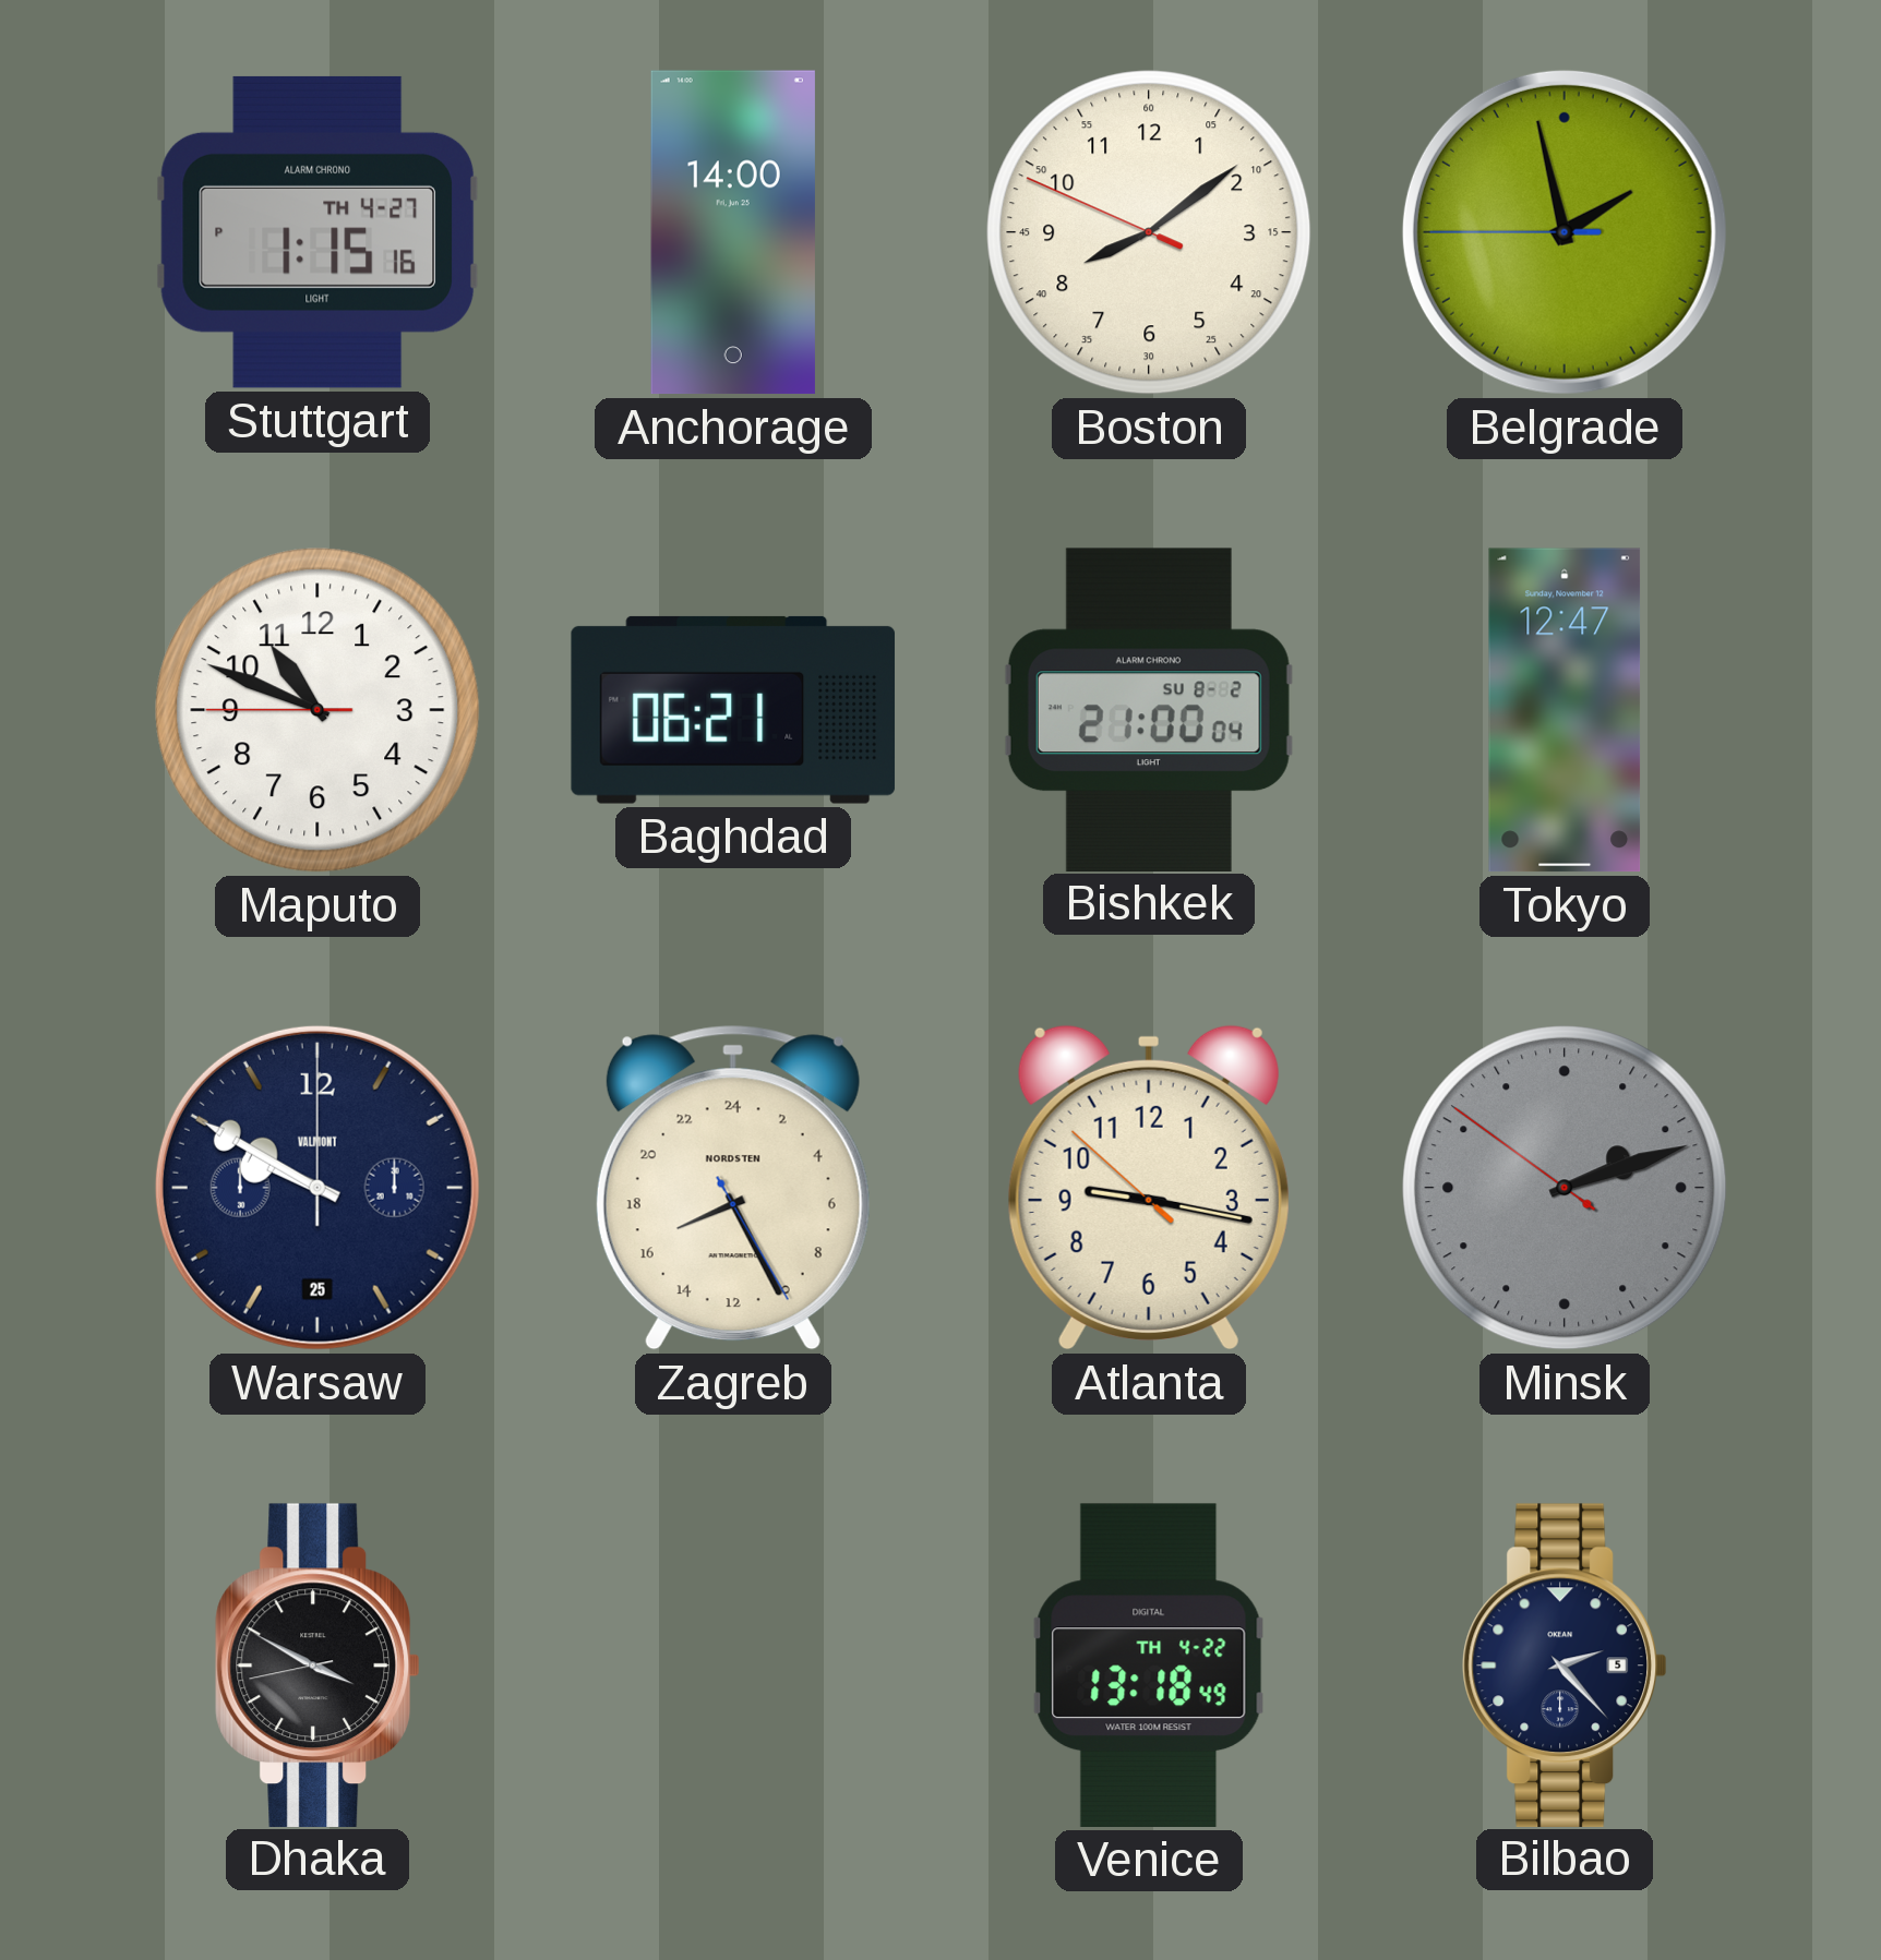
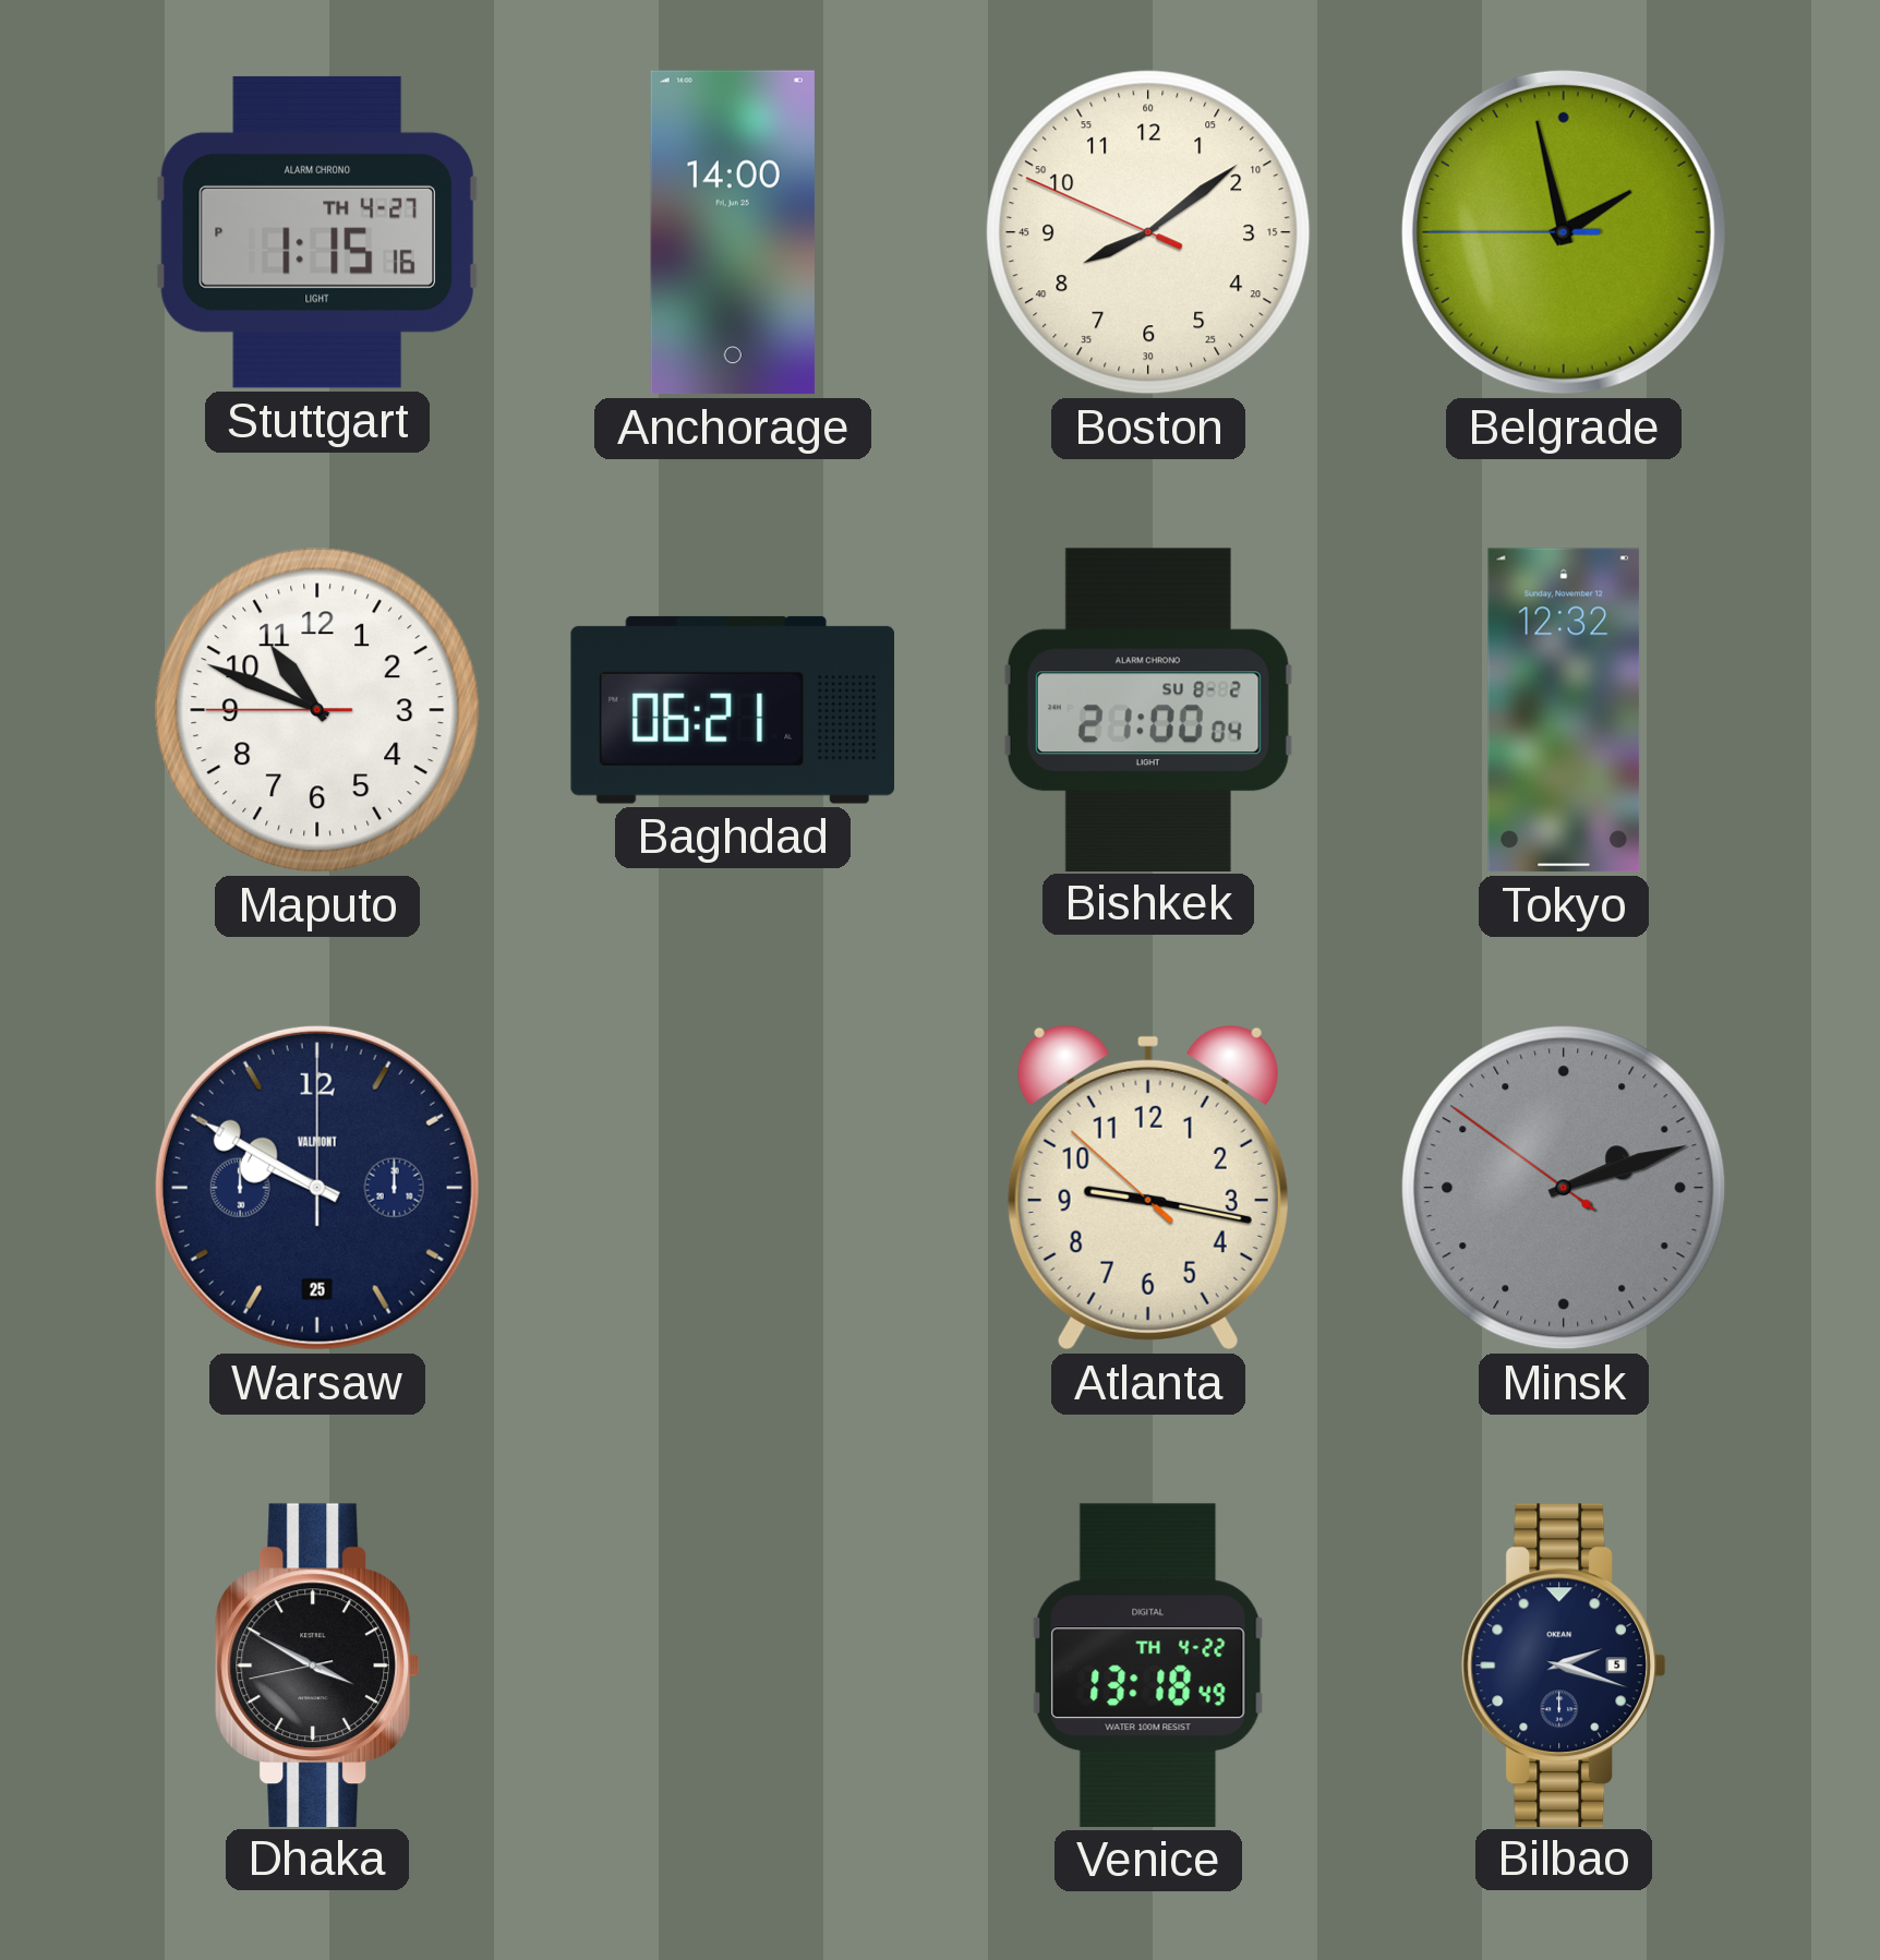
Tokyo: 12:47 -> 12:32 (1564, 710)
Zagreb: 16:25 -> none (733, 1188)
Bilbao: 2:23 -> 2:18 (1564, 1664)
